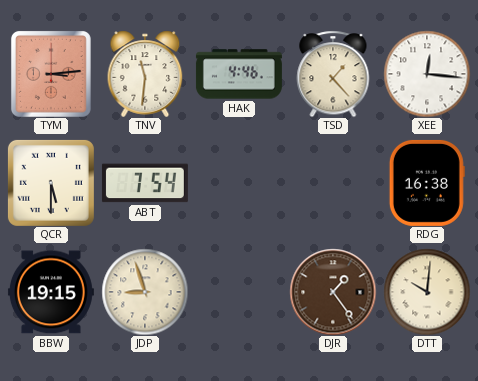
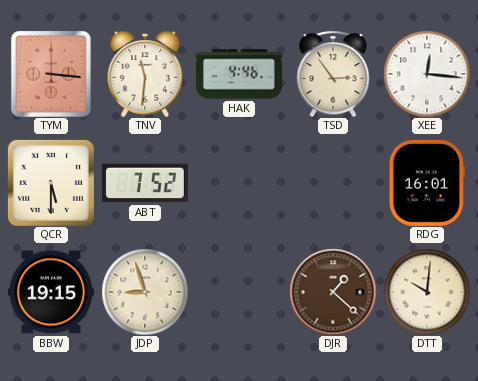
TYM: 3:14 -> 3:16 (51, 74)
TSD: 1:23 -> 2:54 (333, 74)
ABT: 7:54 -> 7:52 (145, 183)
RDG: 16:38 -> 16:01 (427, 183)
DJR: 1:24 -> 1:22 (333, 292)
